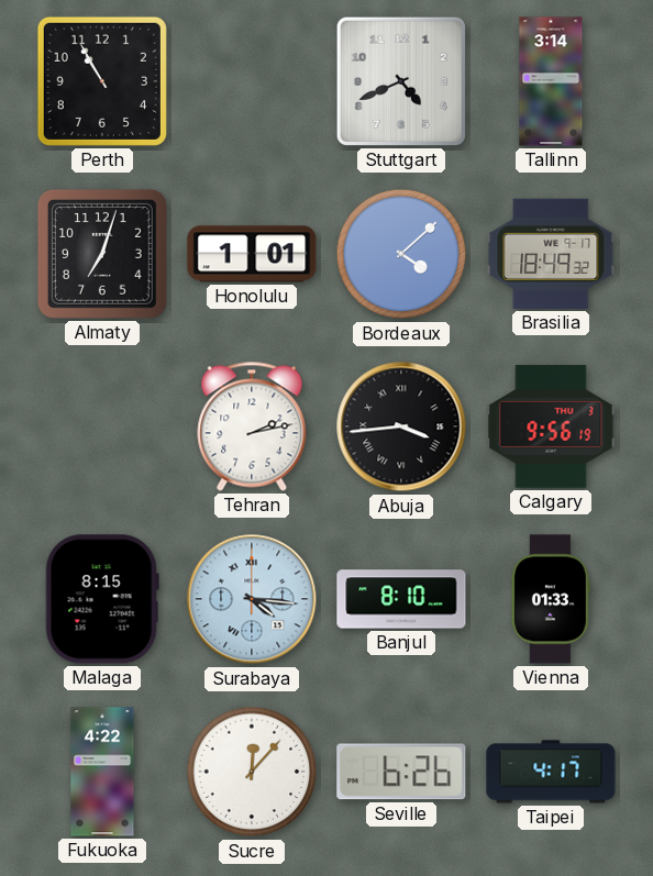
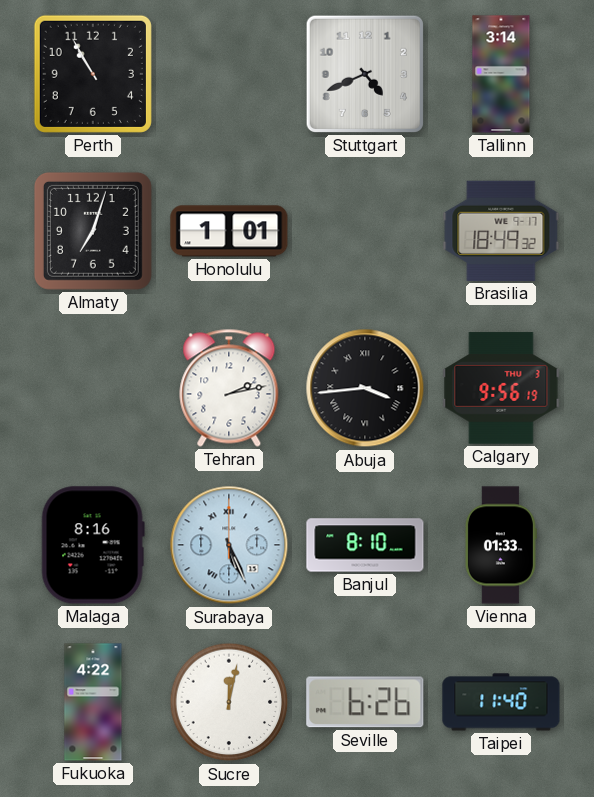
Bordeaux: 4:08 -> none (401, 254)
Malaga: 8:15 -> 8:16 (93, 545)
Surabaya: 4:16 -> 5:26 (229, 545)
Sucre: 12:07 -> 12:02 (229, 702)
Taipei: 4:17 -> 11:40 (501, 702)
